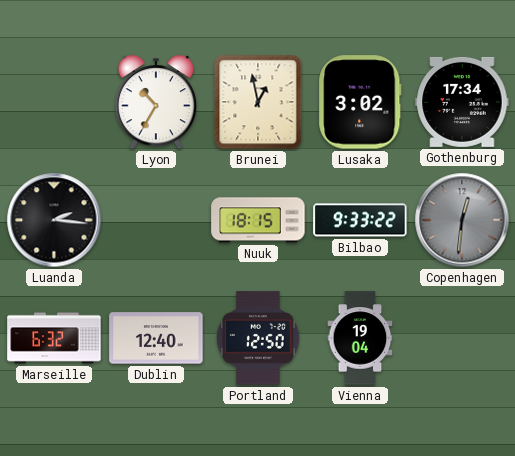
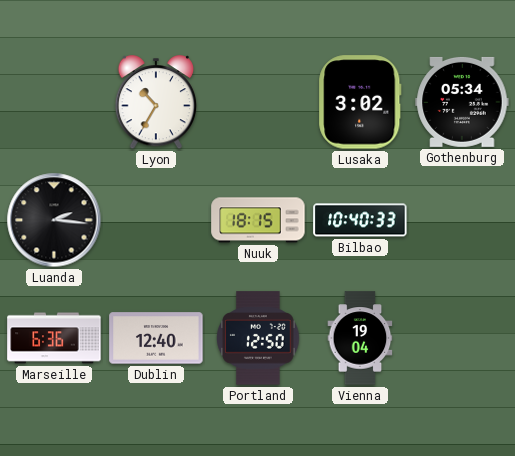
Brunei: 12:58 -> none (258, 102)
Gothenburg: 17:34 -> 05:34 (462, 102)
Bilbao: 9:33 -> 10:40 (360, 220)
Copenhagen: 12:31 -> none (462, 220)
Marseille: 6:32 -> 6:36 (54, 338)
